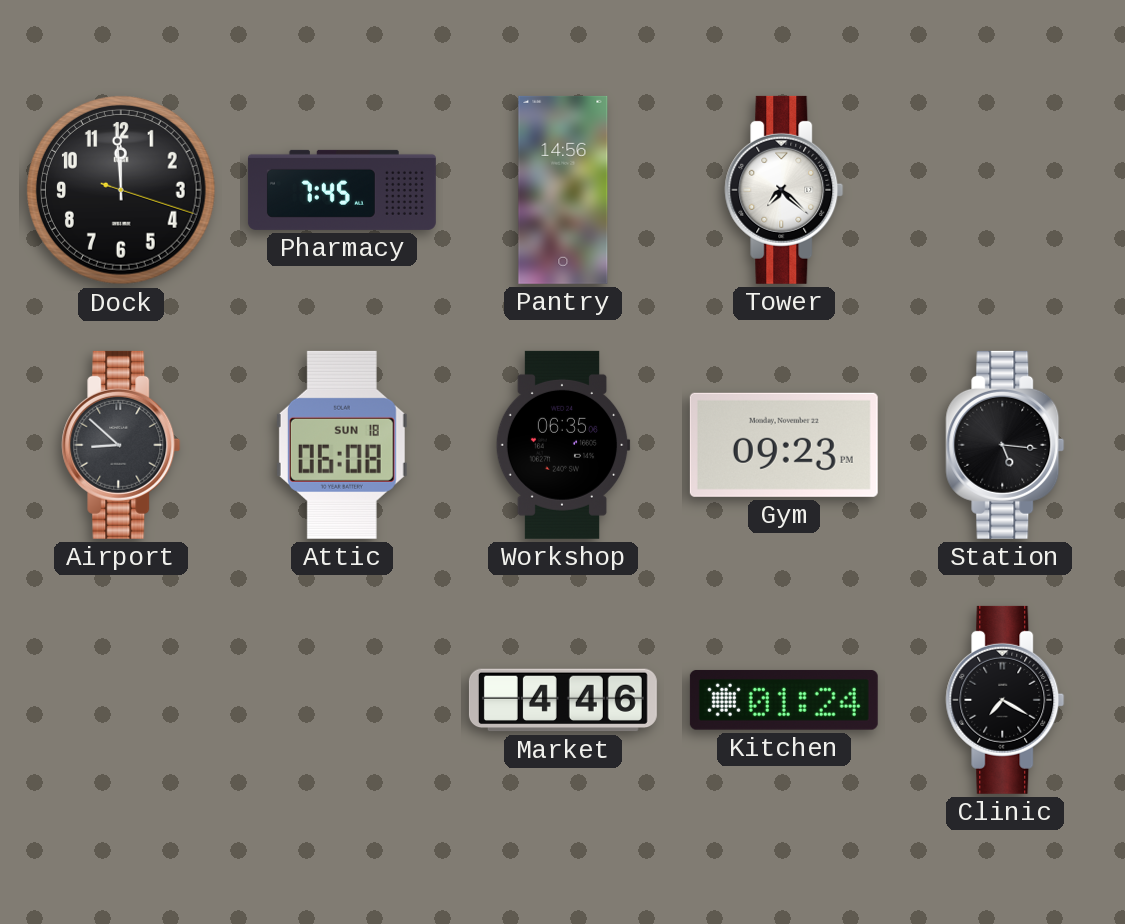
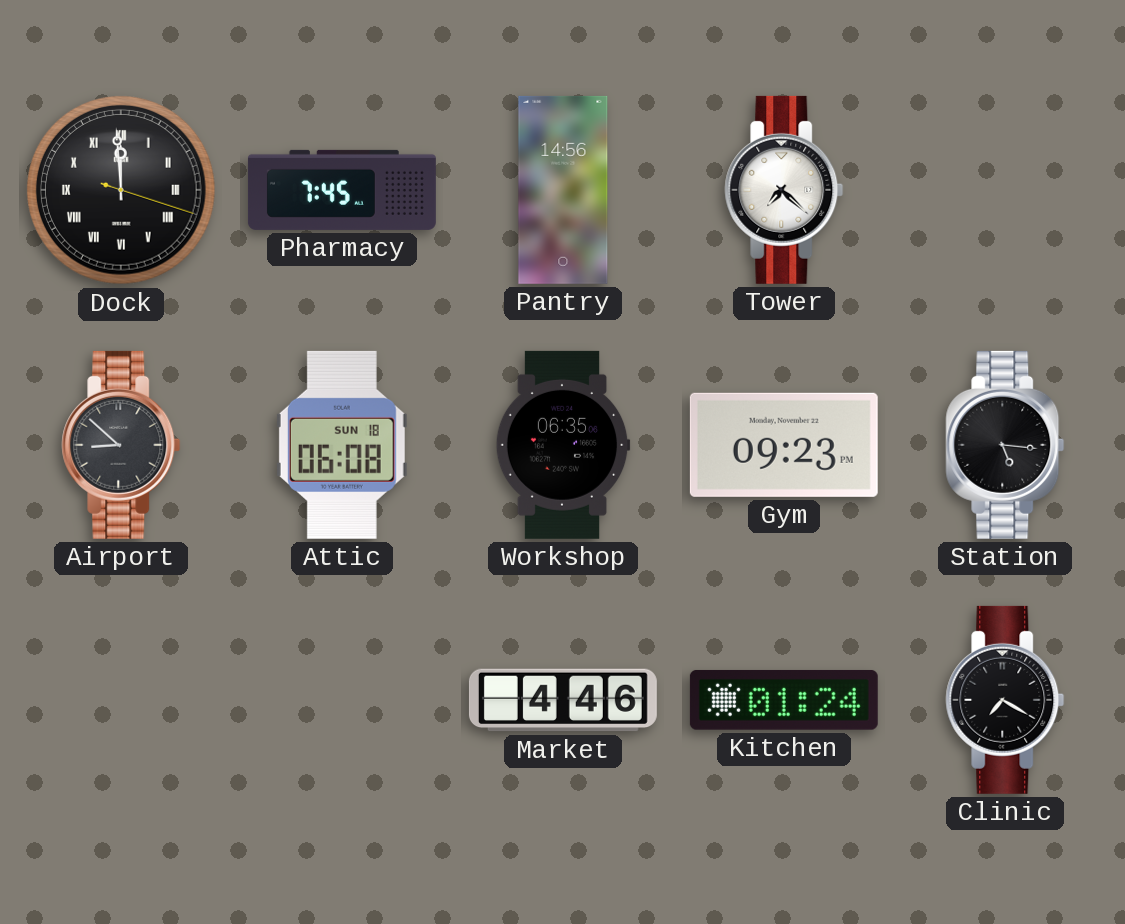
Dock numerals: Arabic -> Roman (122, 191)
